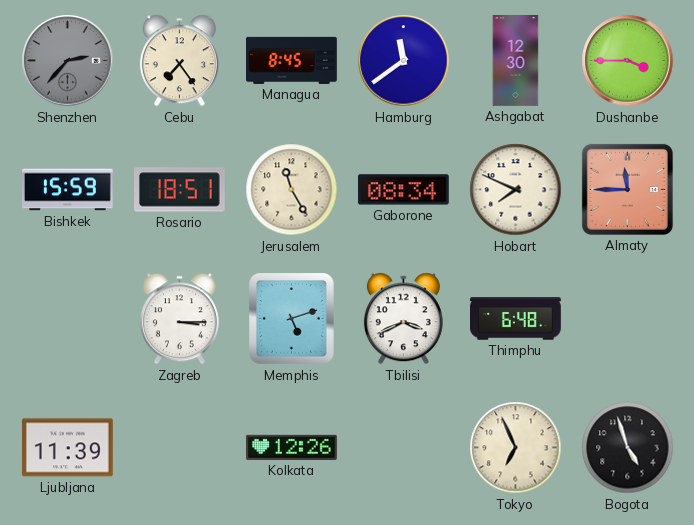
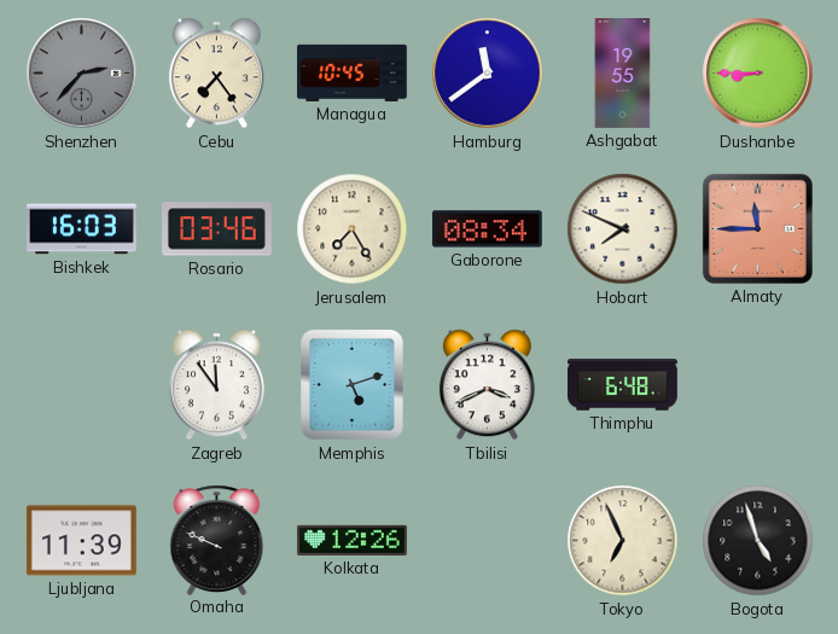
Managua: 8:45 -> 10:45 (353, 72)
Ashgabat: 12:30 -> 19:55 (623, 74)
Dushanbe: 3:45 -> 8:45 (758, 74)
Bishkek: 15:59 -> 16:03 (82, 229)
Rosario: 18:51 -> 03:46 (217, 229)
Jerusalem: 11:25 -> 7:25 (353, 229)
Zagreb: 3:15 -> 11:54 (216, 385)
Omaha: none -> 9:49 (217, 540)
